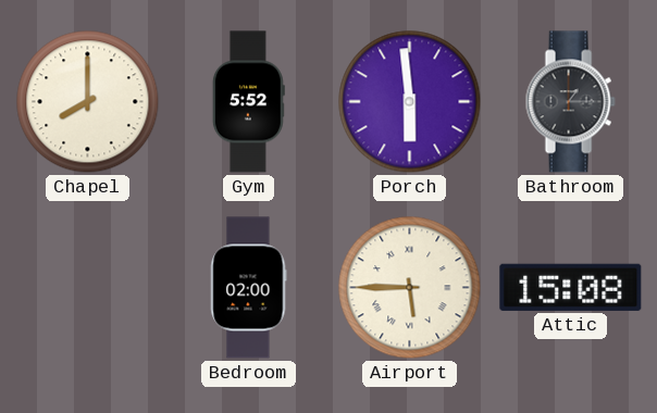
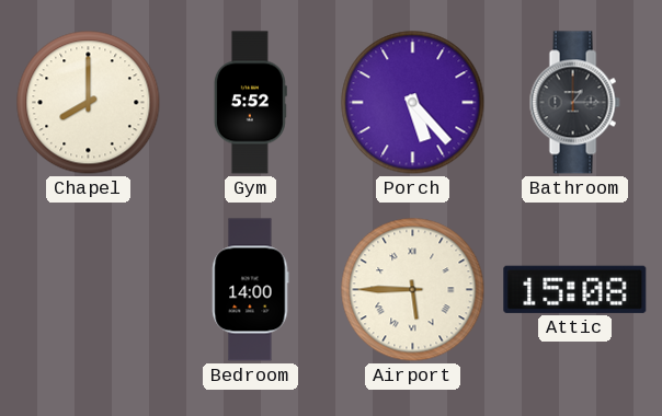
Porch: 5:59 -> 5:23 (413, 103)
Bedroom: 02:00 -> 14:00 (251, 290)
